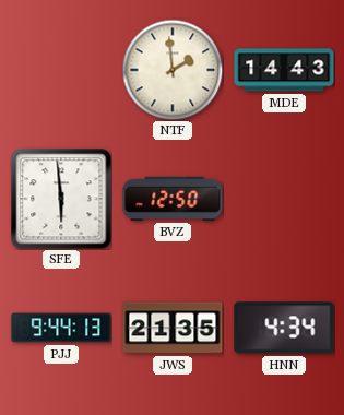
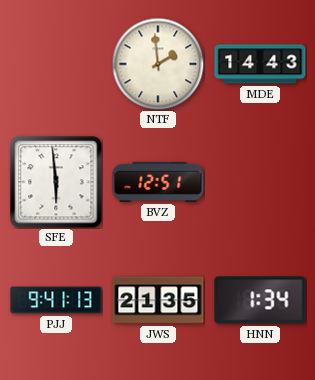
BVZ: 12:50 -> 12:51 (158, 182)
PJJ: 9:44 -> 9:41 (56, 300)
HNN: 4:34 -> 1:34 (260, 300)
